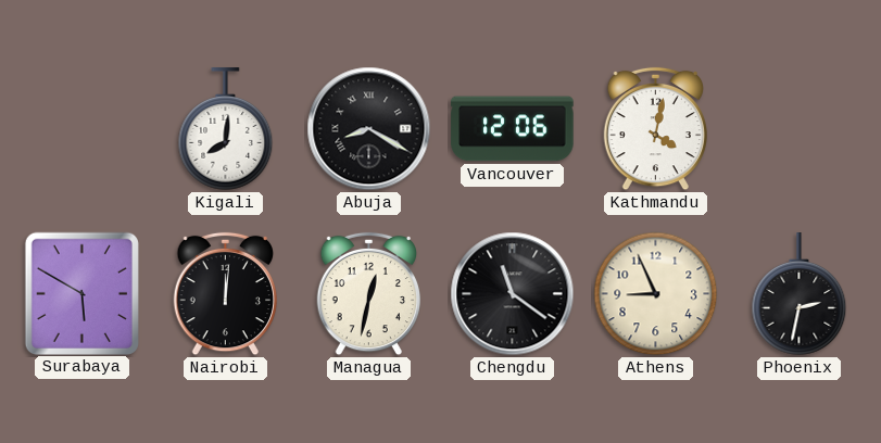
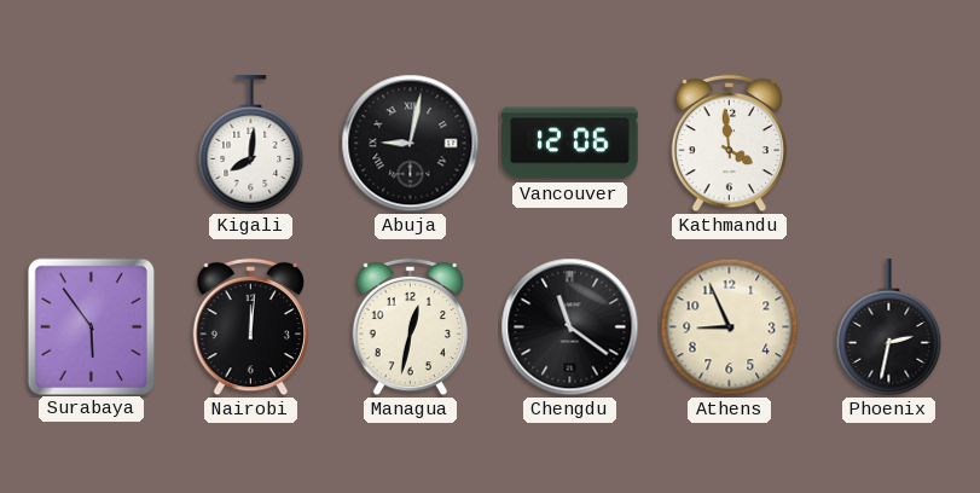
Abuja: 8:20 -> 9:02 (411, 144)
Kathmandu: 4:02 -> 3:59 (729, 144)
Surabaya: 5:50 -> 5:54 (91, 326)
